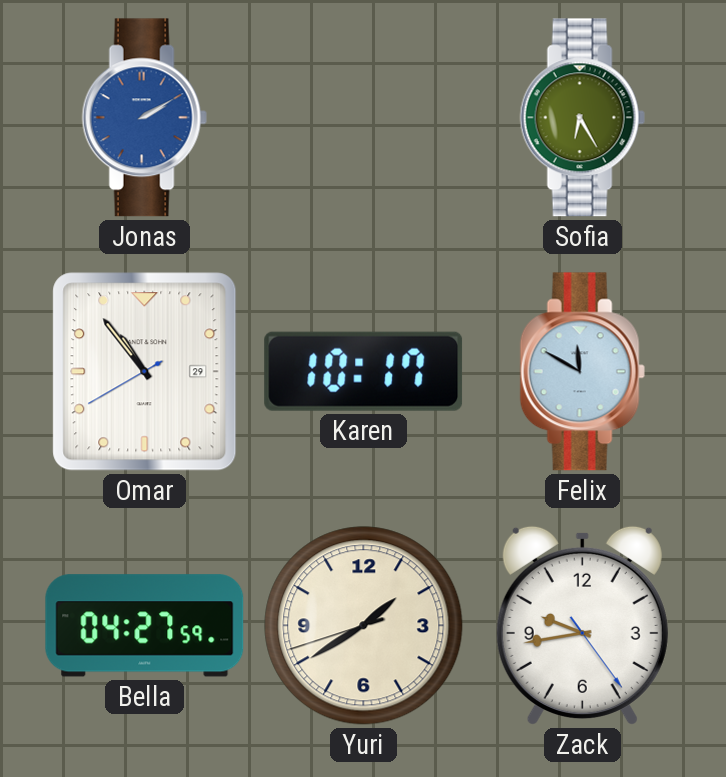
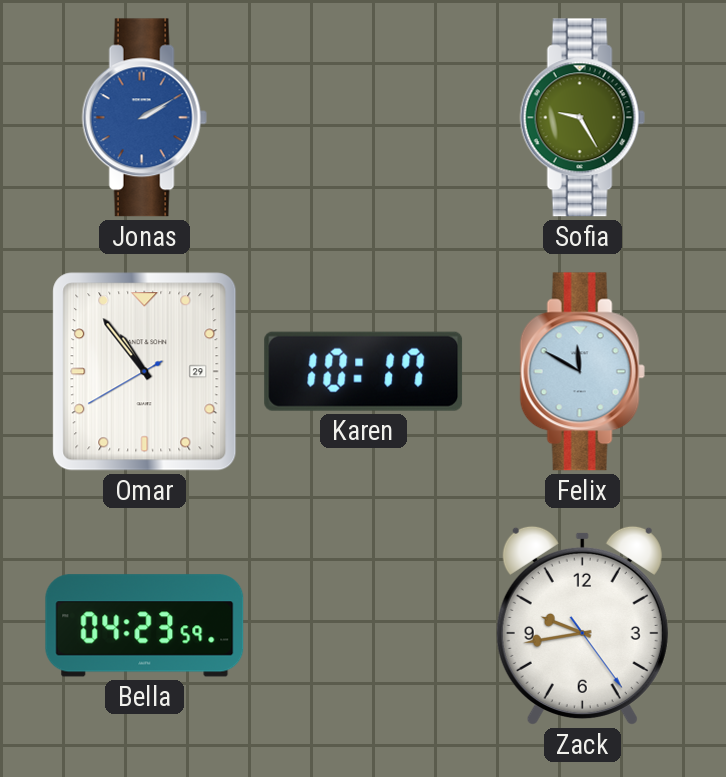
Sofia: 6:25 -> 9:25 (582, 118)
Bella: 04:27 -> 04:23 (145, 626)
Yuri: 1:39 -> none (364, 626)
